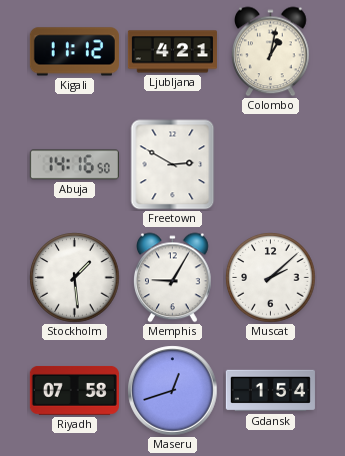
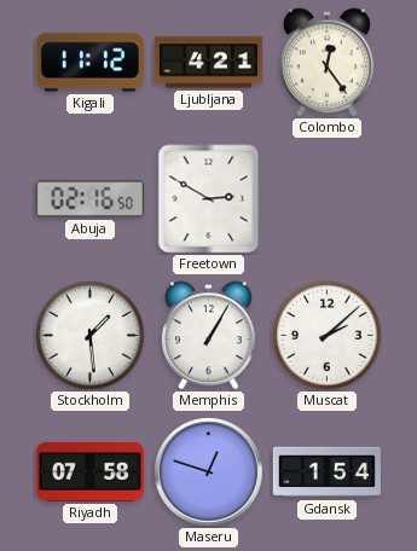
Colombo: 1:02 -> 12:24 (328, 63)
Abuja: 14:16 -> 02:16 (89, 199)
Memphis: 9:05 -> 1:05 (209, 336)
Maseru: 12:42 -> 12:48 (209, 472)
